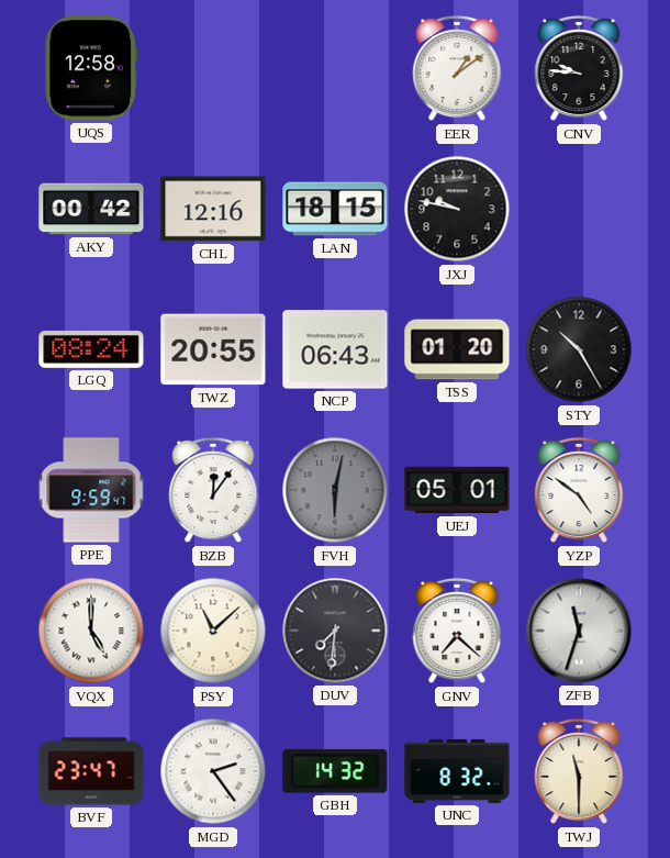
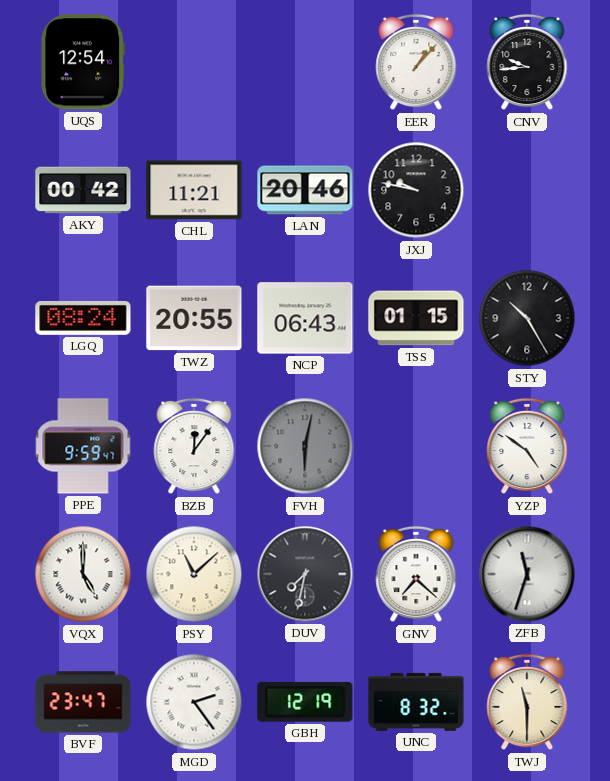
UQS: 12:58 -> 12:54 (83, 62)
EER: 1:09 -> 1:07 (416, 62)
CNV: 9:46 -> 9:44 (527, 62)
CHL: 12:16 -> 11:21 (194, 190)
LAN: 18:15 -> 20:46 (305, 190)
TSS: 01:20 -> 01:15 (416, 318)
UEJ: 05:01 -> none (457, 490)
DUV: 7:31 -> 7:32 (305, 574)
GBH: 14:32 -> 12:19 (305, 702)
